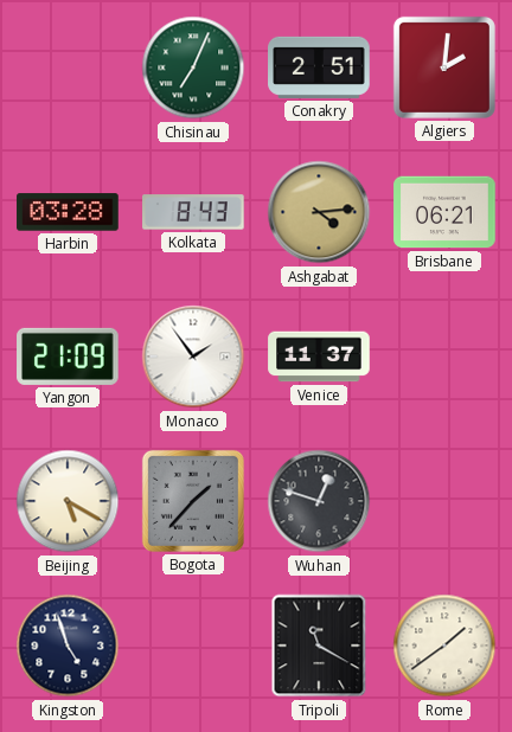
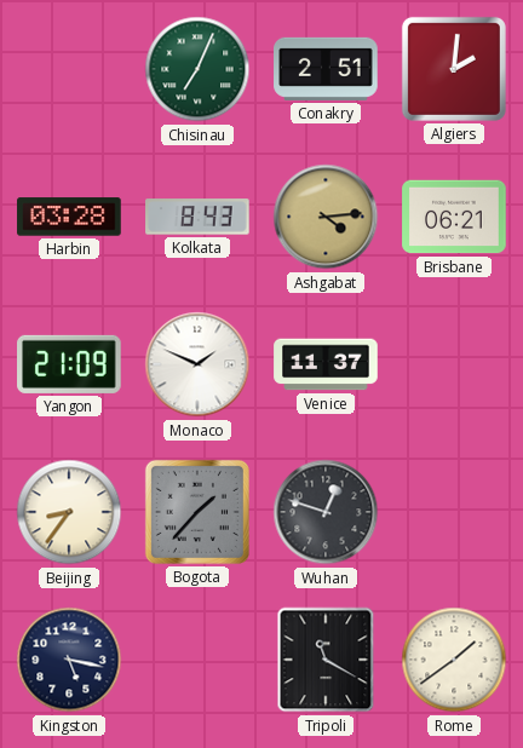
Monaco: 1:54 -> 1:49 (197, 364)
Beijing: 5:20 -> 8:36 (69, 512)
Kingston: 4:57 -> 5:17 (69, 660)
